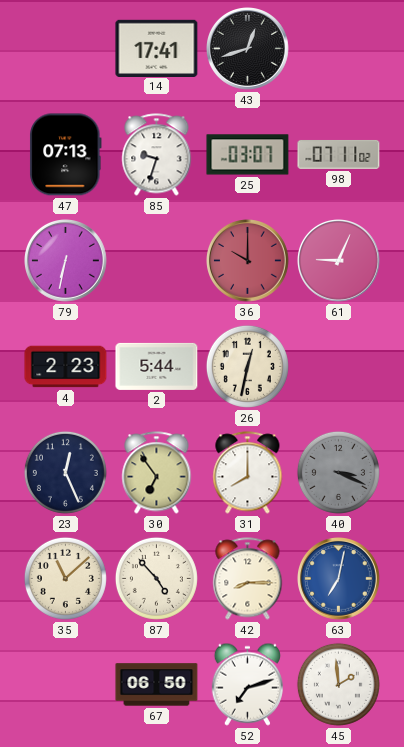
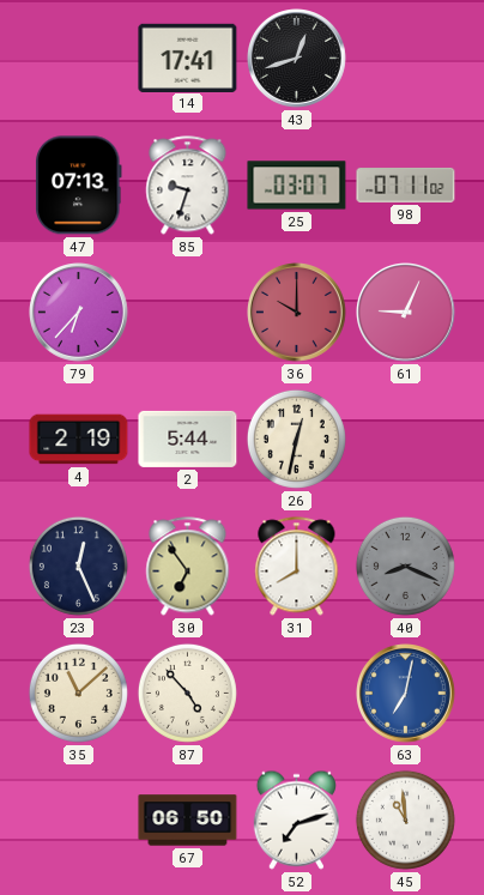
79: 6:32 -> 6:37 (79, 313)
4: 2:23 -> 2:19 (79, 440)
40: 3:19 -> 8:19 (405, 566)
42: 8:15 -> none (248, 579)
45: 1:59 -> 10:59 (405, 820)
